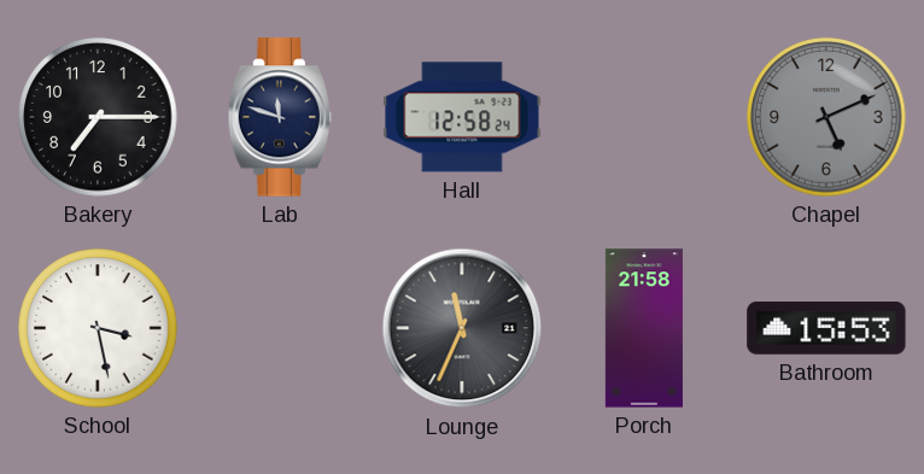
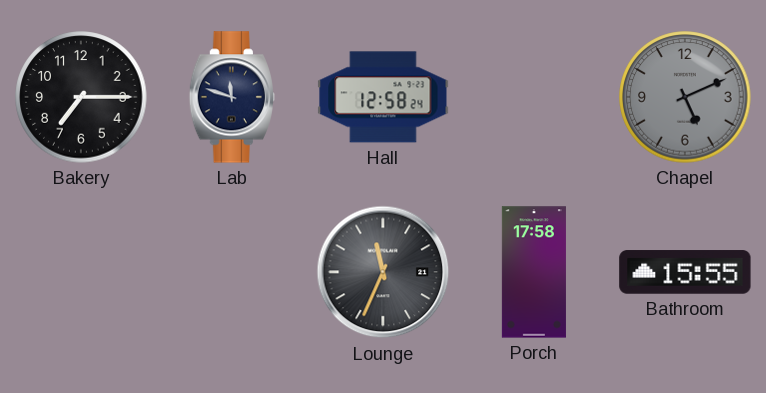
School: 3:28 -> none (98, 328)
Porch: 21:58 -> 17:58 (534, 272)
Bathroom: 15:53 -> 15:55 (685, 272)
